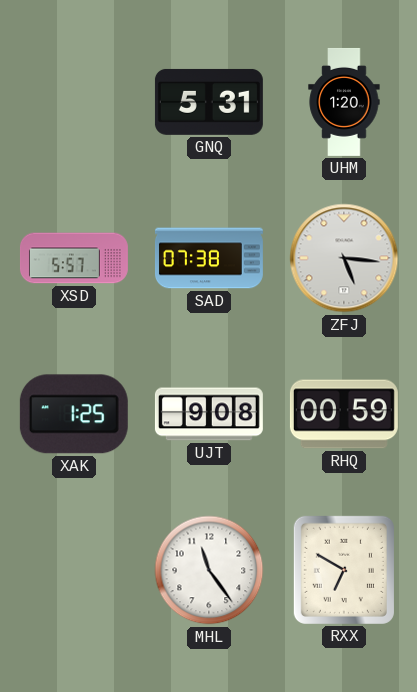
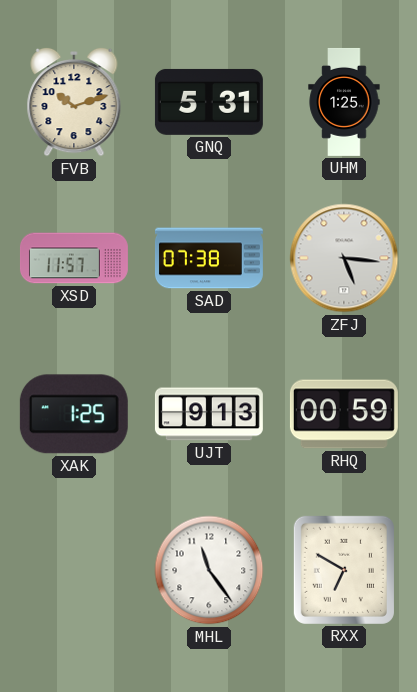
FVB: none -> 10:12 (74, 102)
UHM: 1:20 -> 1:25 (344, 102)
XSD: 5:57 -> 11:57 (74, 258)
UJT: 9:08 -> 9:13 (209, 414)
